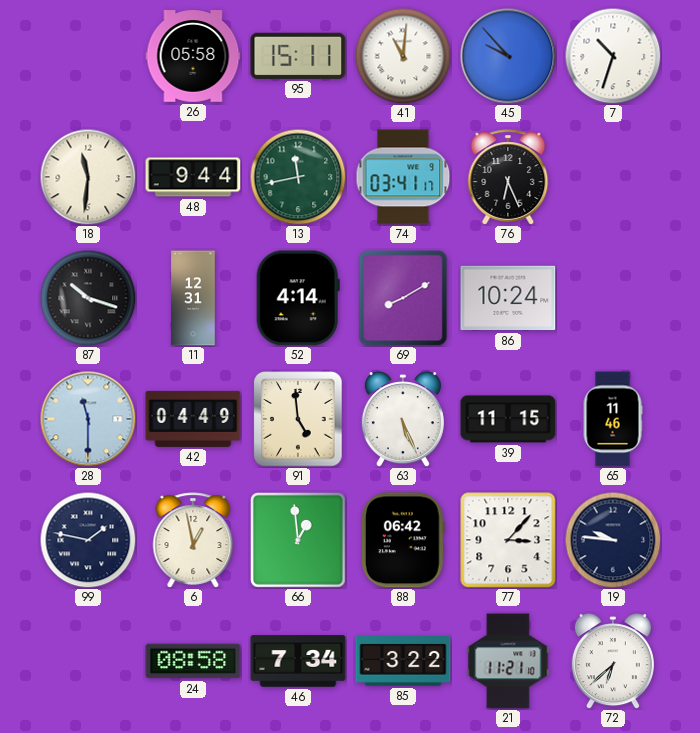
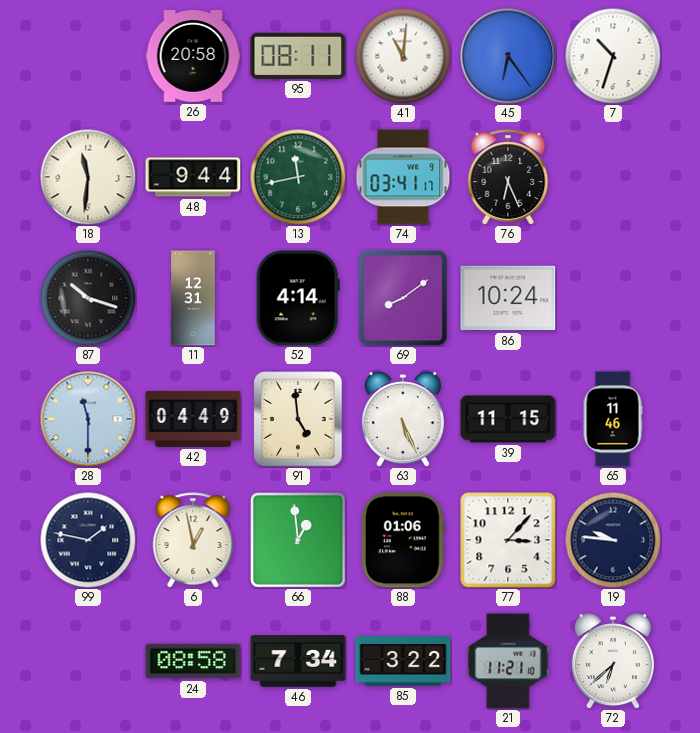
26: 05:58 -> 20:58 (193, 56)
95: 15:11 -> 08:11 (298, 56)
45: 9:53 -> 6:24 (508, 56)
69: 8:10 -> 8:09 (403, 298)
88: 06:42 -> 01:06 (403, 540)
